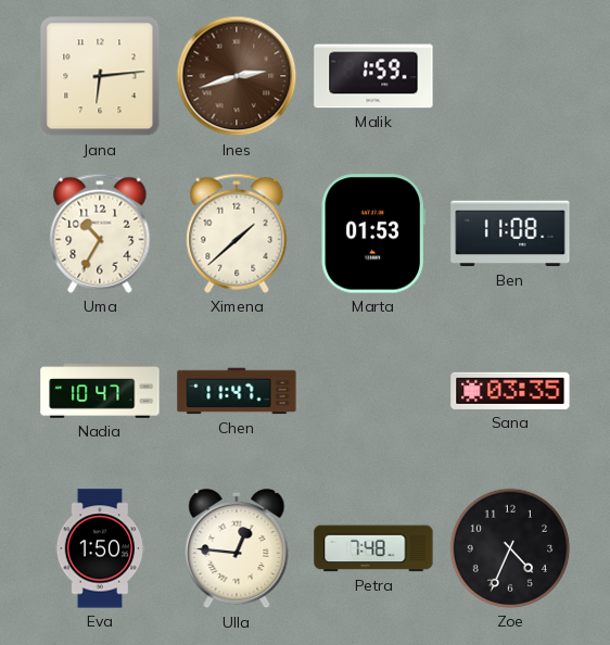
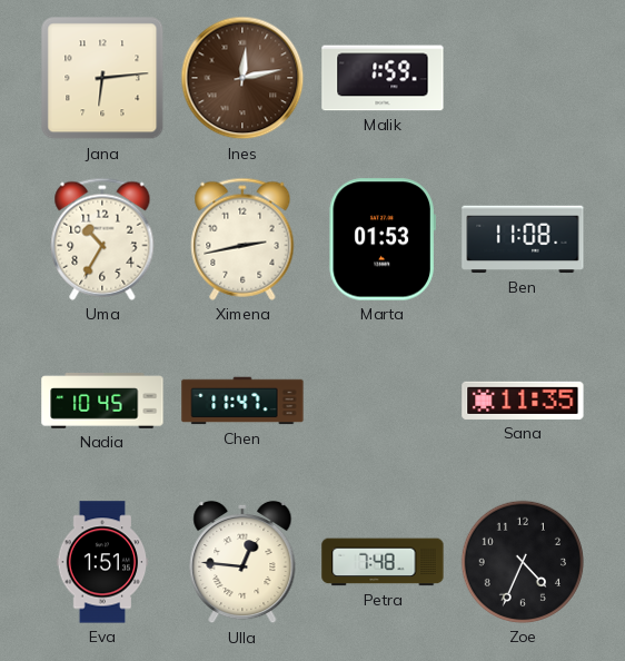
Ines: 2:42 -> 12:13 (242, 78)
Ximena: 1:38 -> 2:43 (242, 239)
Nadia: 10:47 -> 10:45 (102, 401)
Sana: 03:35 -> 11:35 (523, 401)
Eva: 1:50 -> 1:51 (102, 562)
